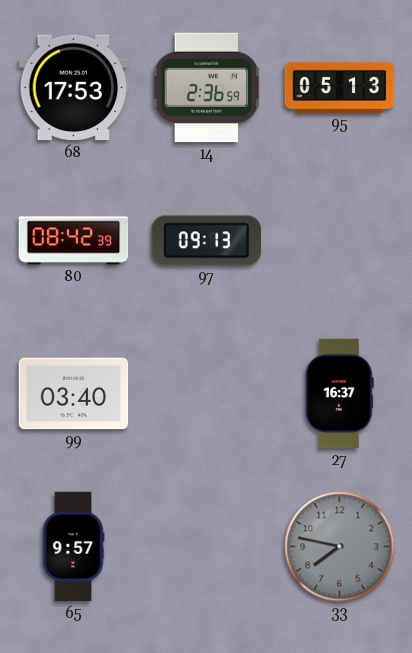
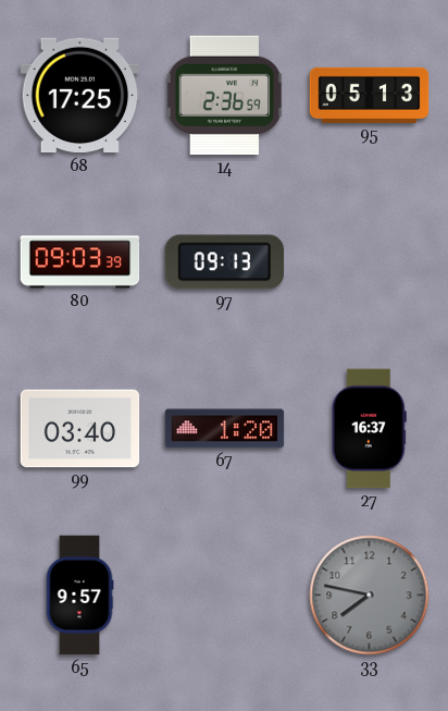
68: 17:53 -> 17:25 (80, 96)
80: 08:42 -> 09:03 (80, 262)
67: none -> 1:20 (225, 429)
